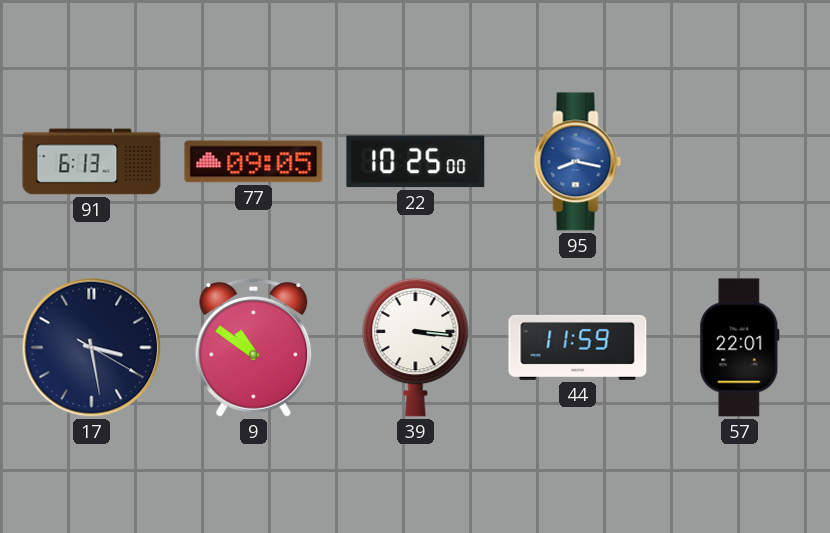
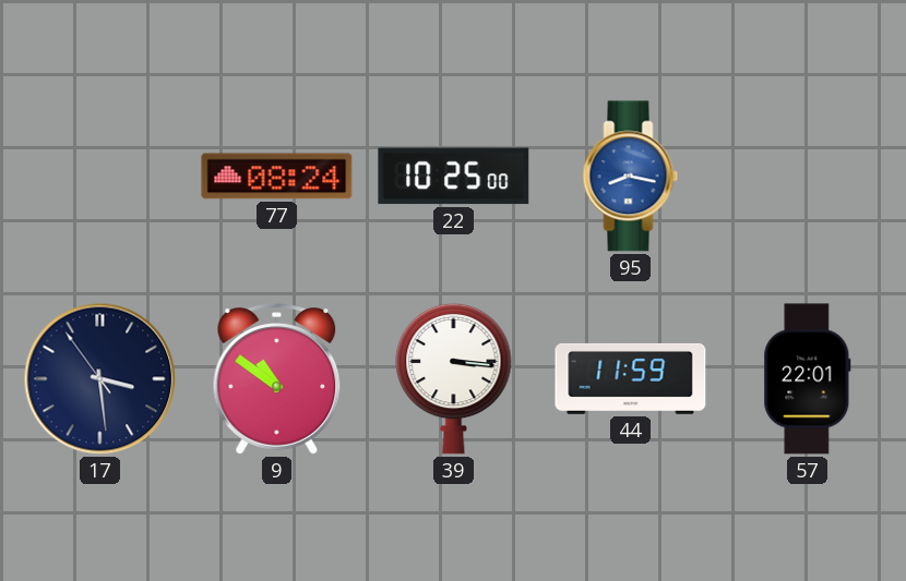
91: 6:13 -> none (92, 162)
77: 09:05 -> 08:24 (277, 177)
17: 3:28:20 -> 3:28:54 (100, 379)
